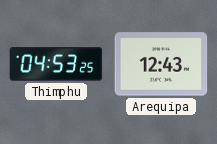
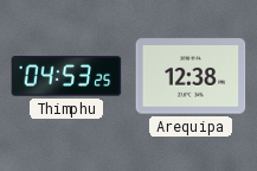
Arequipa: 12:43 -> 12:38 (191, 76)
